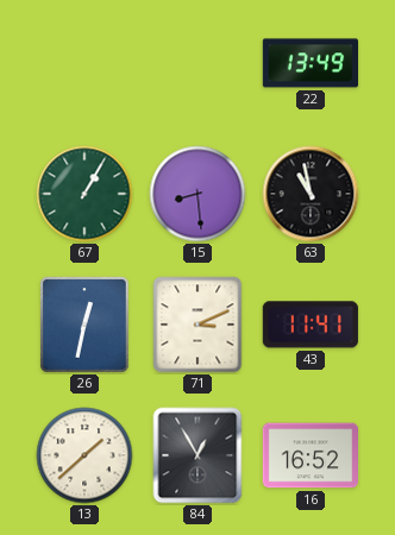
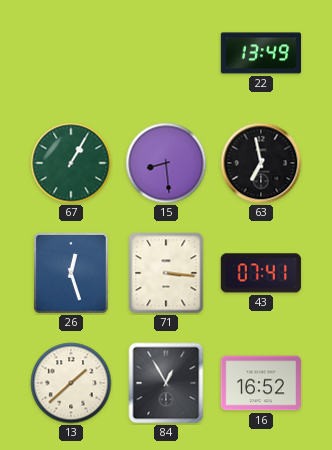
63: 10:58 -> 6:58 (261, 163)
26: 12:32 -> 12:27 (71, 273)
71: 3:11 -> 3:16 (166, 273)
43: 11:41 -> 07:41 (261, 273)
